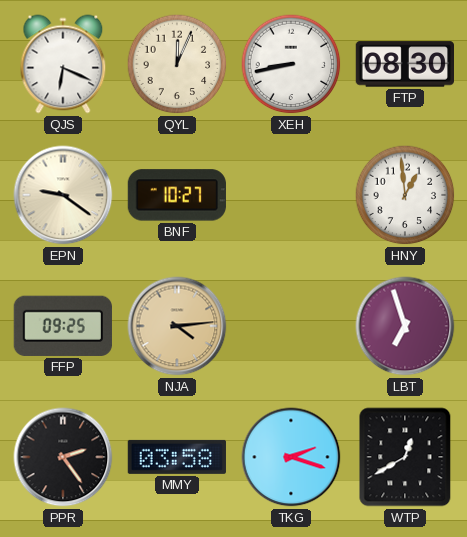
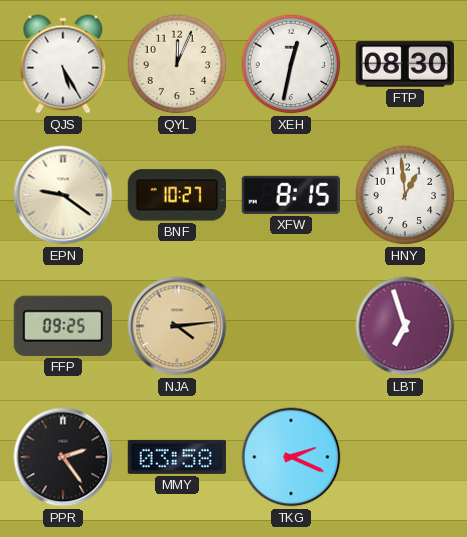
QJS: 6:19 -> 5:25 (63, 64)
XEH: 8:43 -> 12:32 (291, 64)
XFW: none -> 8:15 (290, 195)
TKG: 2:18 -> 2:19 (291, 457)
WTP: 12:40 -> none (405, 457)
